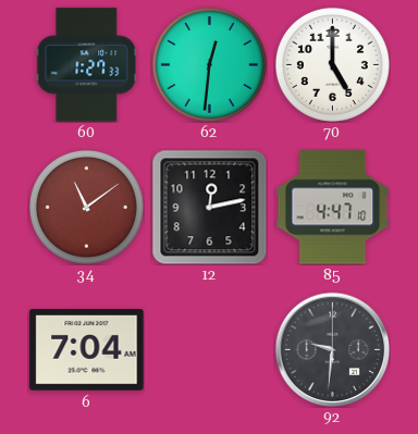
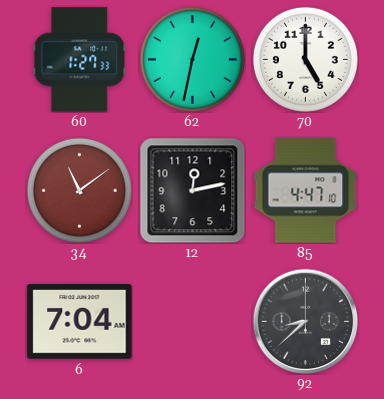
62: 12:31 -> 12:32 (192, 59)
92: 9:31 -> 8:38 (305, 321)
